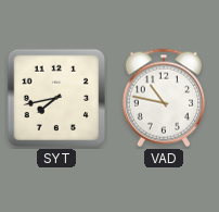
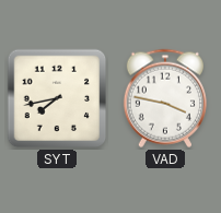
VAD: 10:47 -> 3:47 (165, 98)
